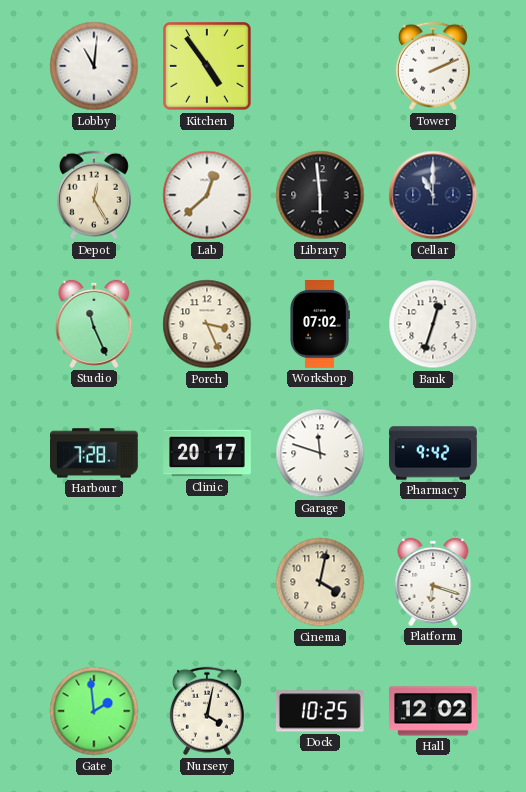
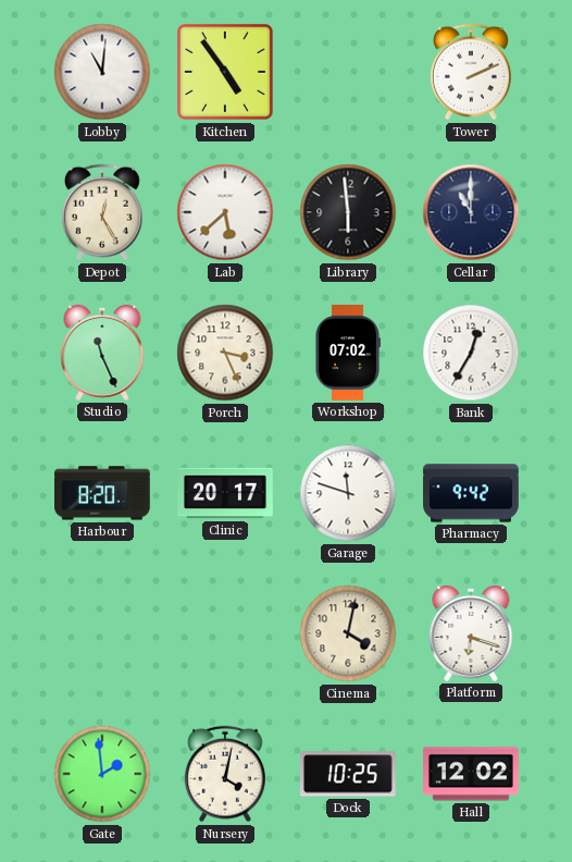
Lab: 12:38 -> 5:38 (225, 212)
Bank: 12:33 -> 12:35 (471, 353)
Harbour: 7:28 -> 8:20 (103, 493)
